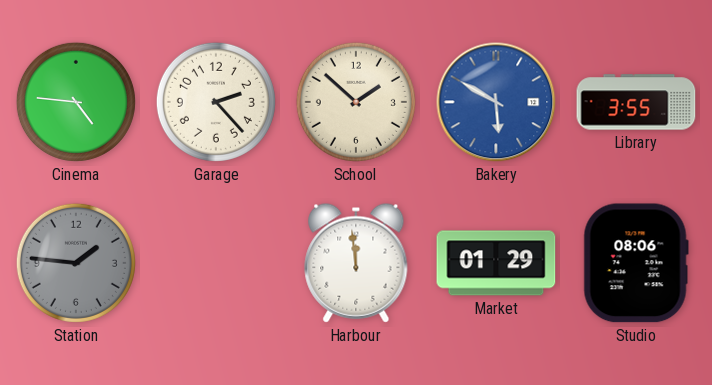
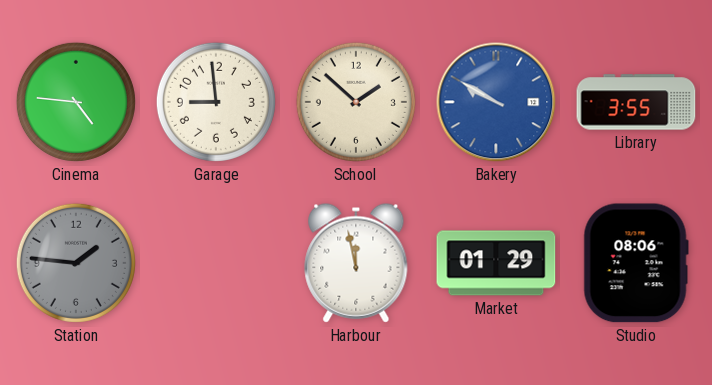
Garage: 2:23 -> 8:59 (216, 102)
Bakery: 5:50 -> 9:50 (496, 102)
Harbour: 11:59 -> 11:58 (356, 263)
